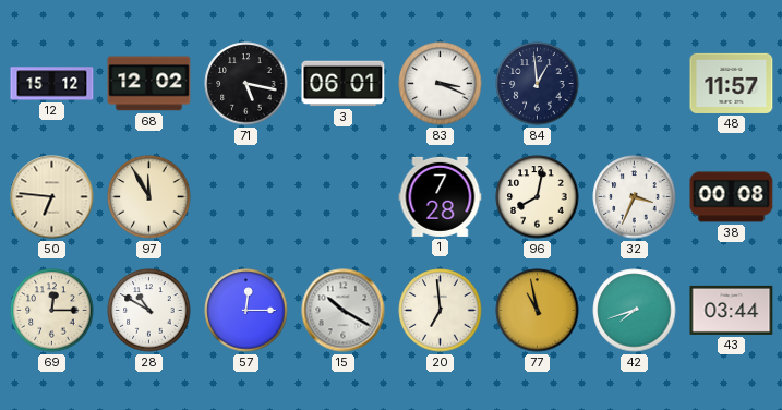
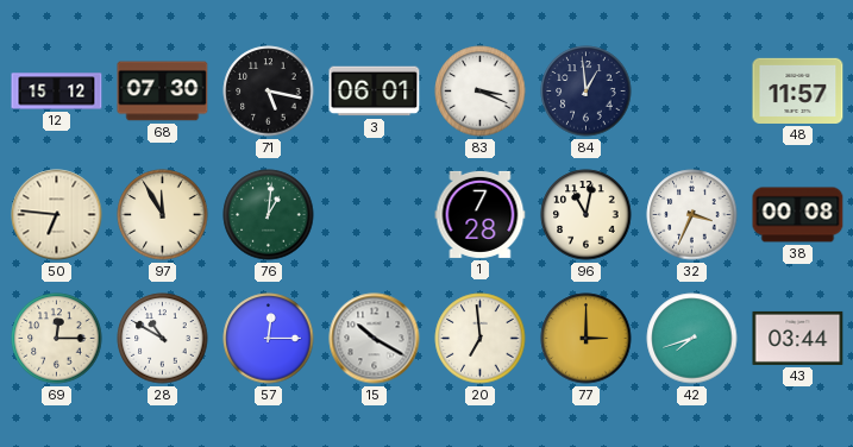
68: 12:02 -> 07:30 (163, 92)
76: none -> 1:01 (269, 215)
96: 8:02 -> 11:02 (587, 215)
77: 10:58 -> 3:00 (587, 339)
